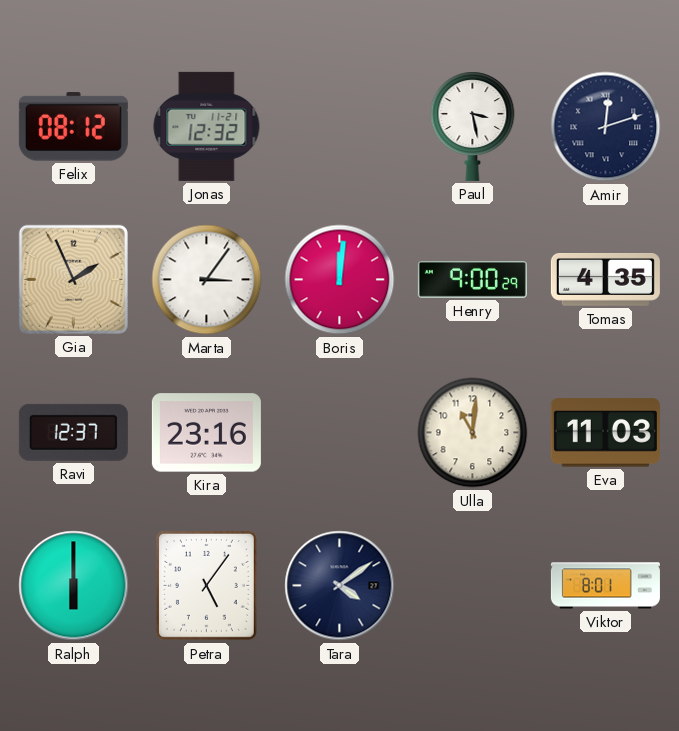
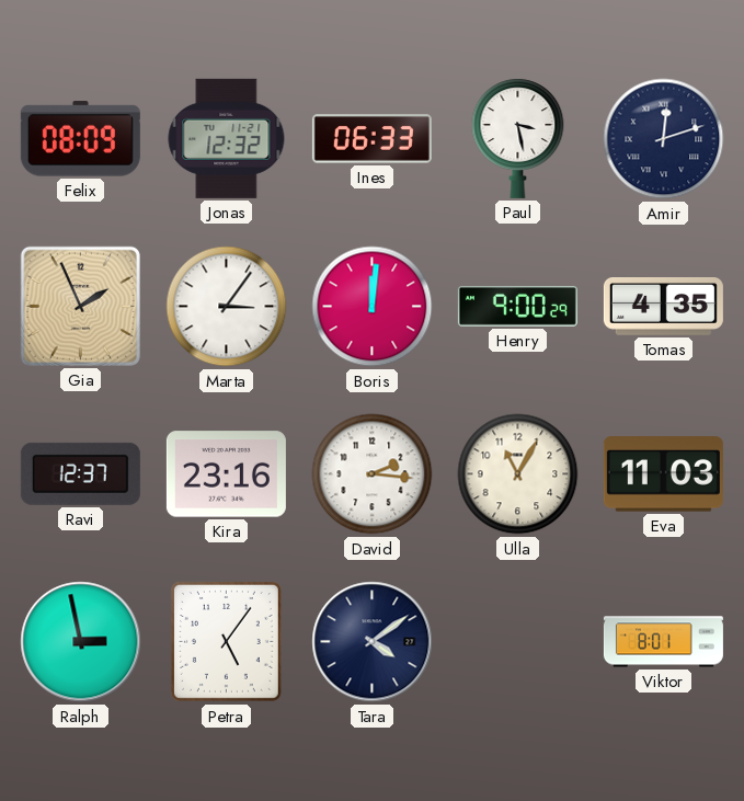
Felix: 08:12 -> 08:09 (80, 139)
Ines: none -> 06:33 (371, 139)
David: none -> 2:16 (373, 474)
Ulla: 11:01 -> 11:05 (518, 474)
Ralph: 6:00 -> 2:58 (81, 642)
